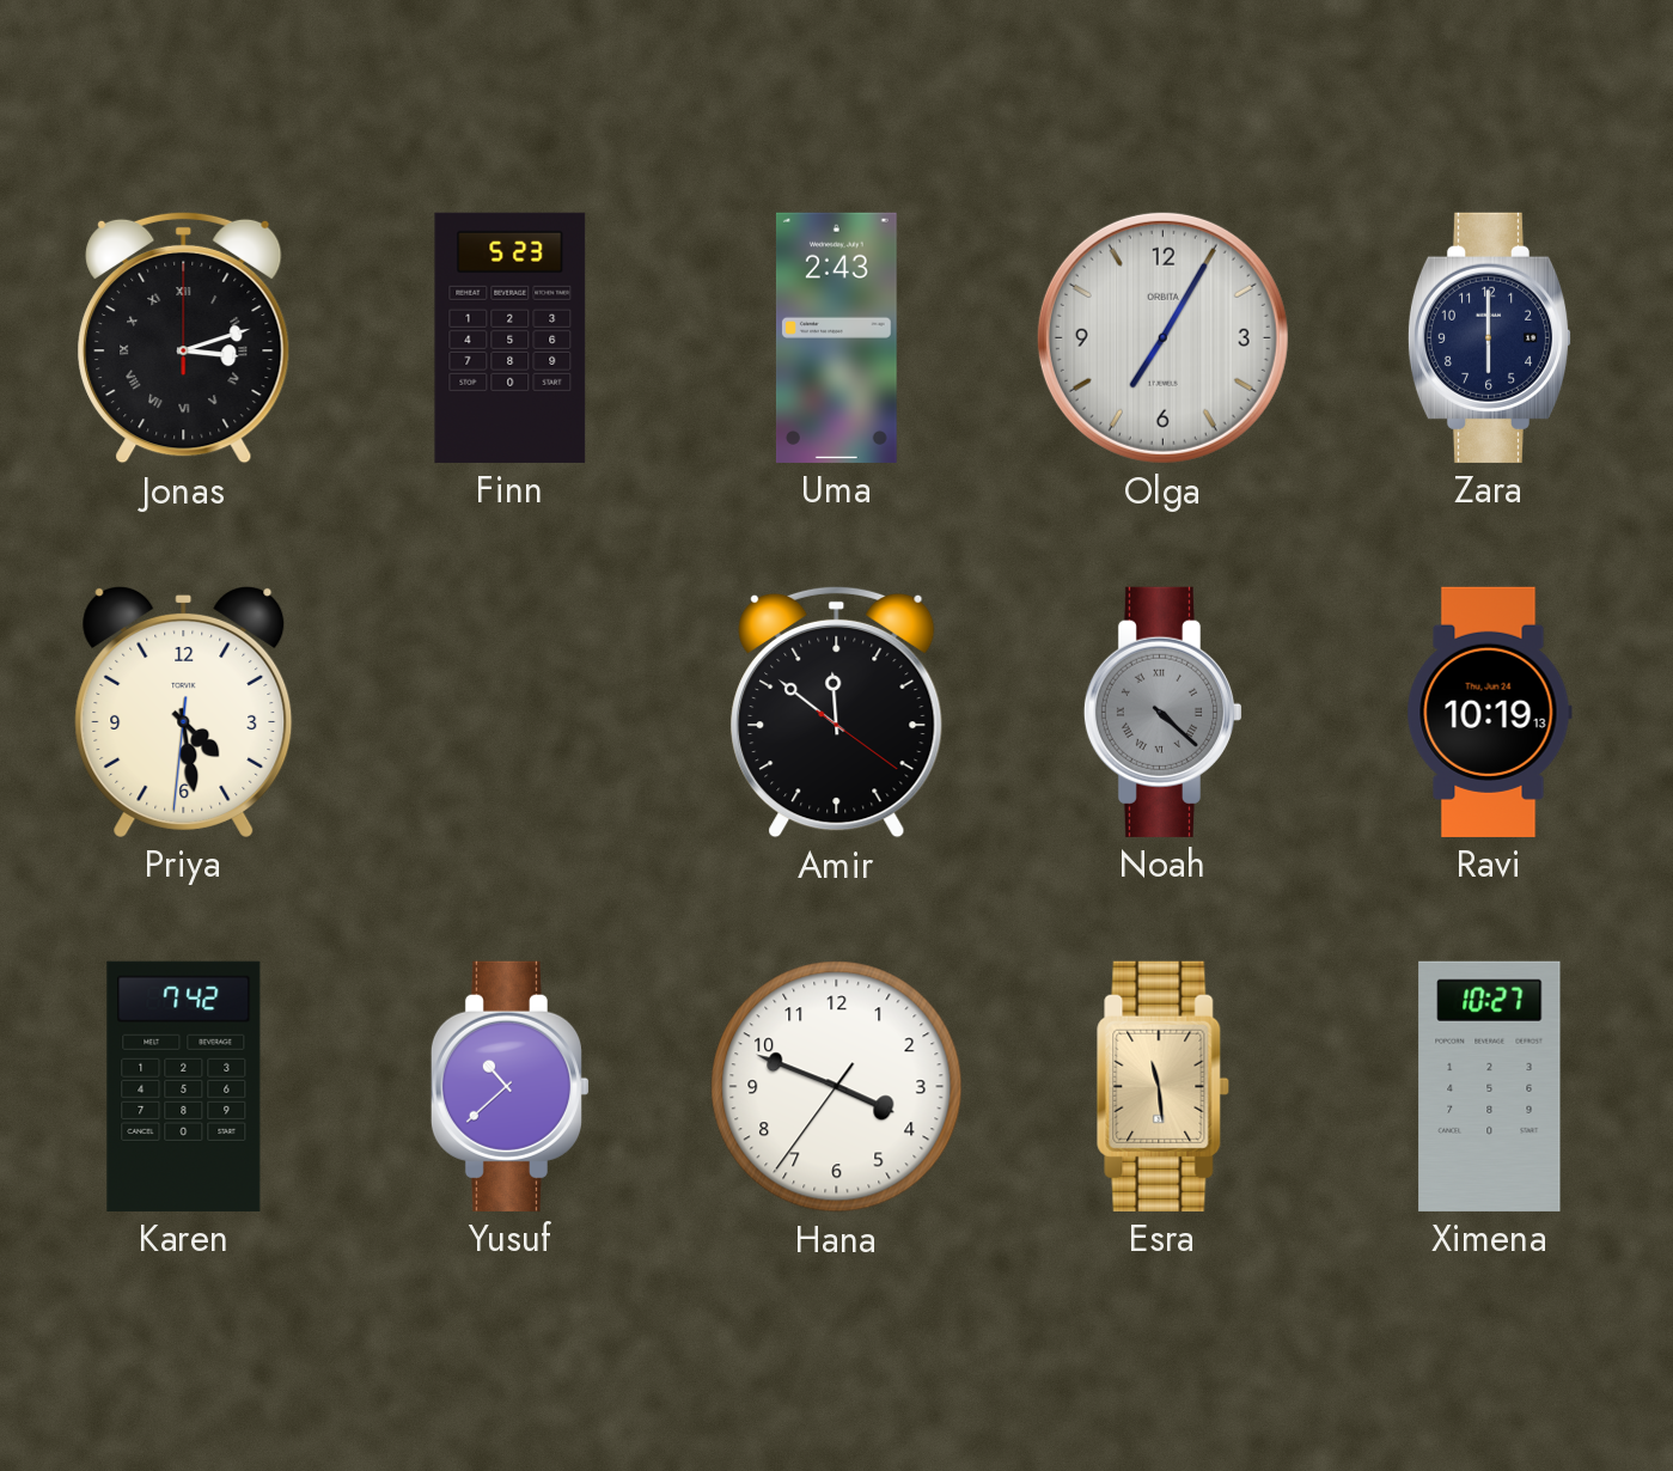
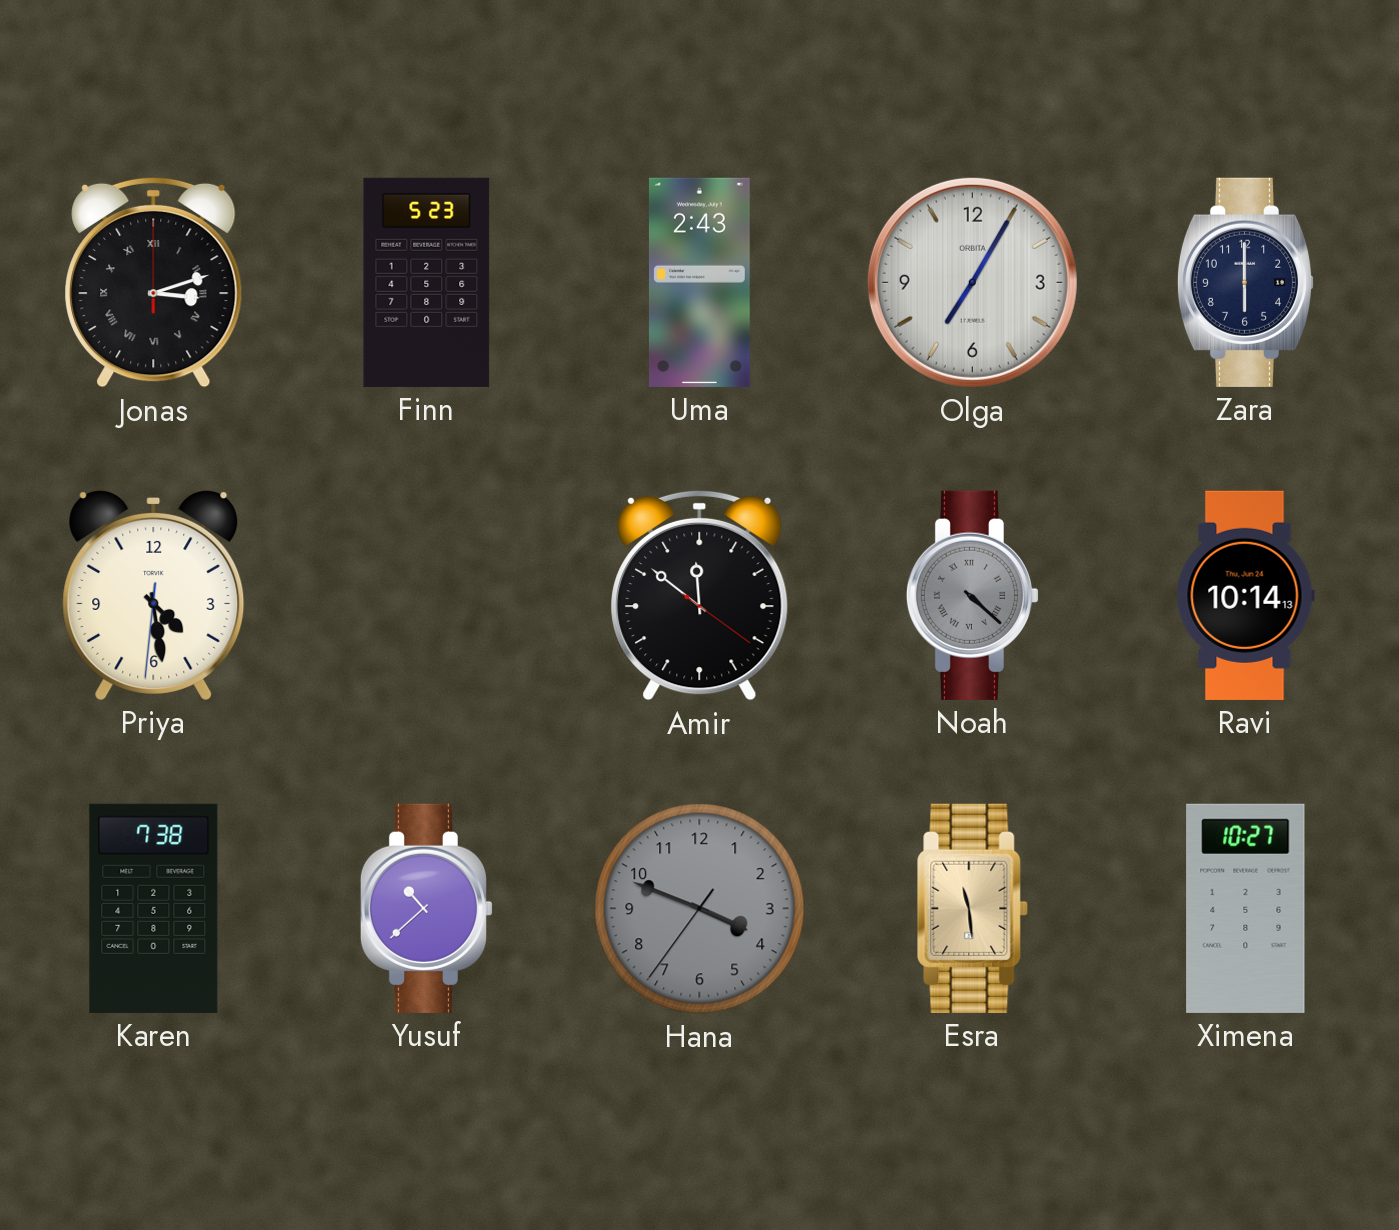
Ravi: 10:19 -> 10:14 (1245, 595)
Karen: 7:42 -> 7:38 (154, 908)
Hana dial: white -> grey (700, 909)
